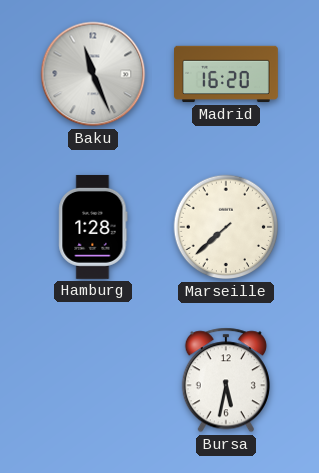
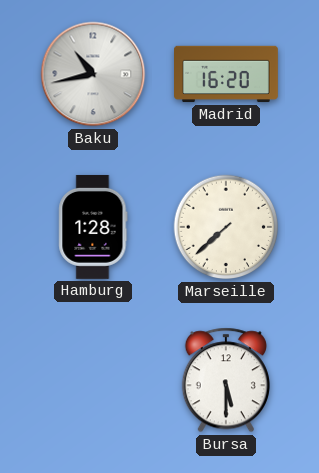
Baku: 11:26 -> 10:43 (93, 74)
Bursa: 5:32 -> 5:30 (226, 380)
